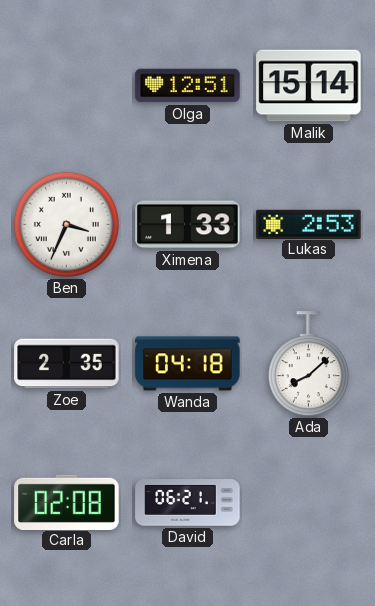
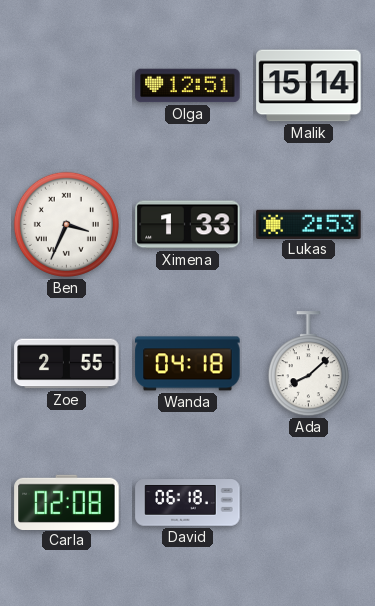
Zoe: 2:35 -> 2:55 (67, 364)
David: 06:21 -> 06:18 (188, 503)
